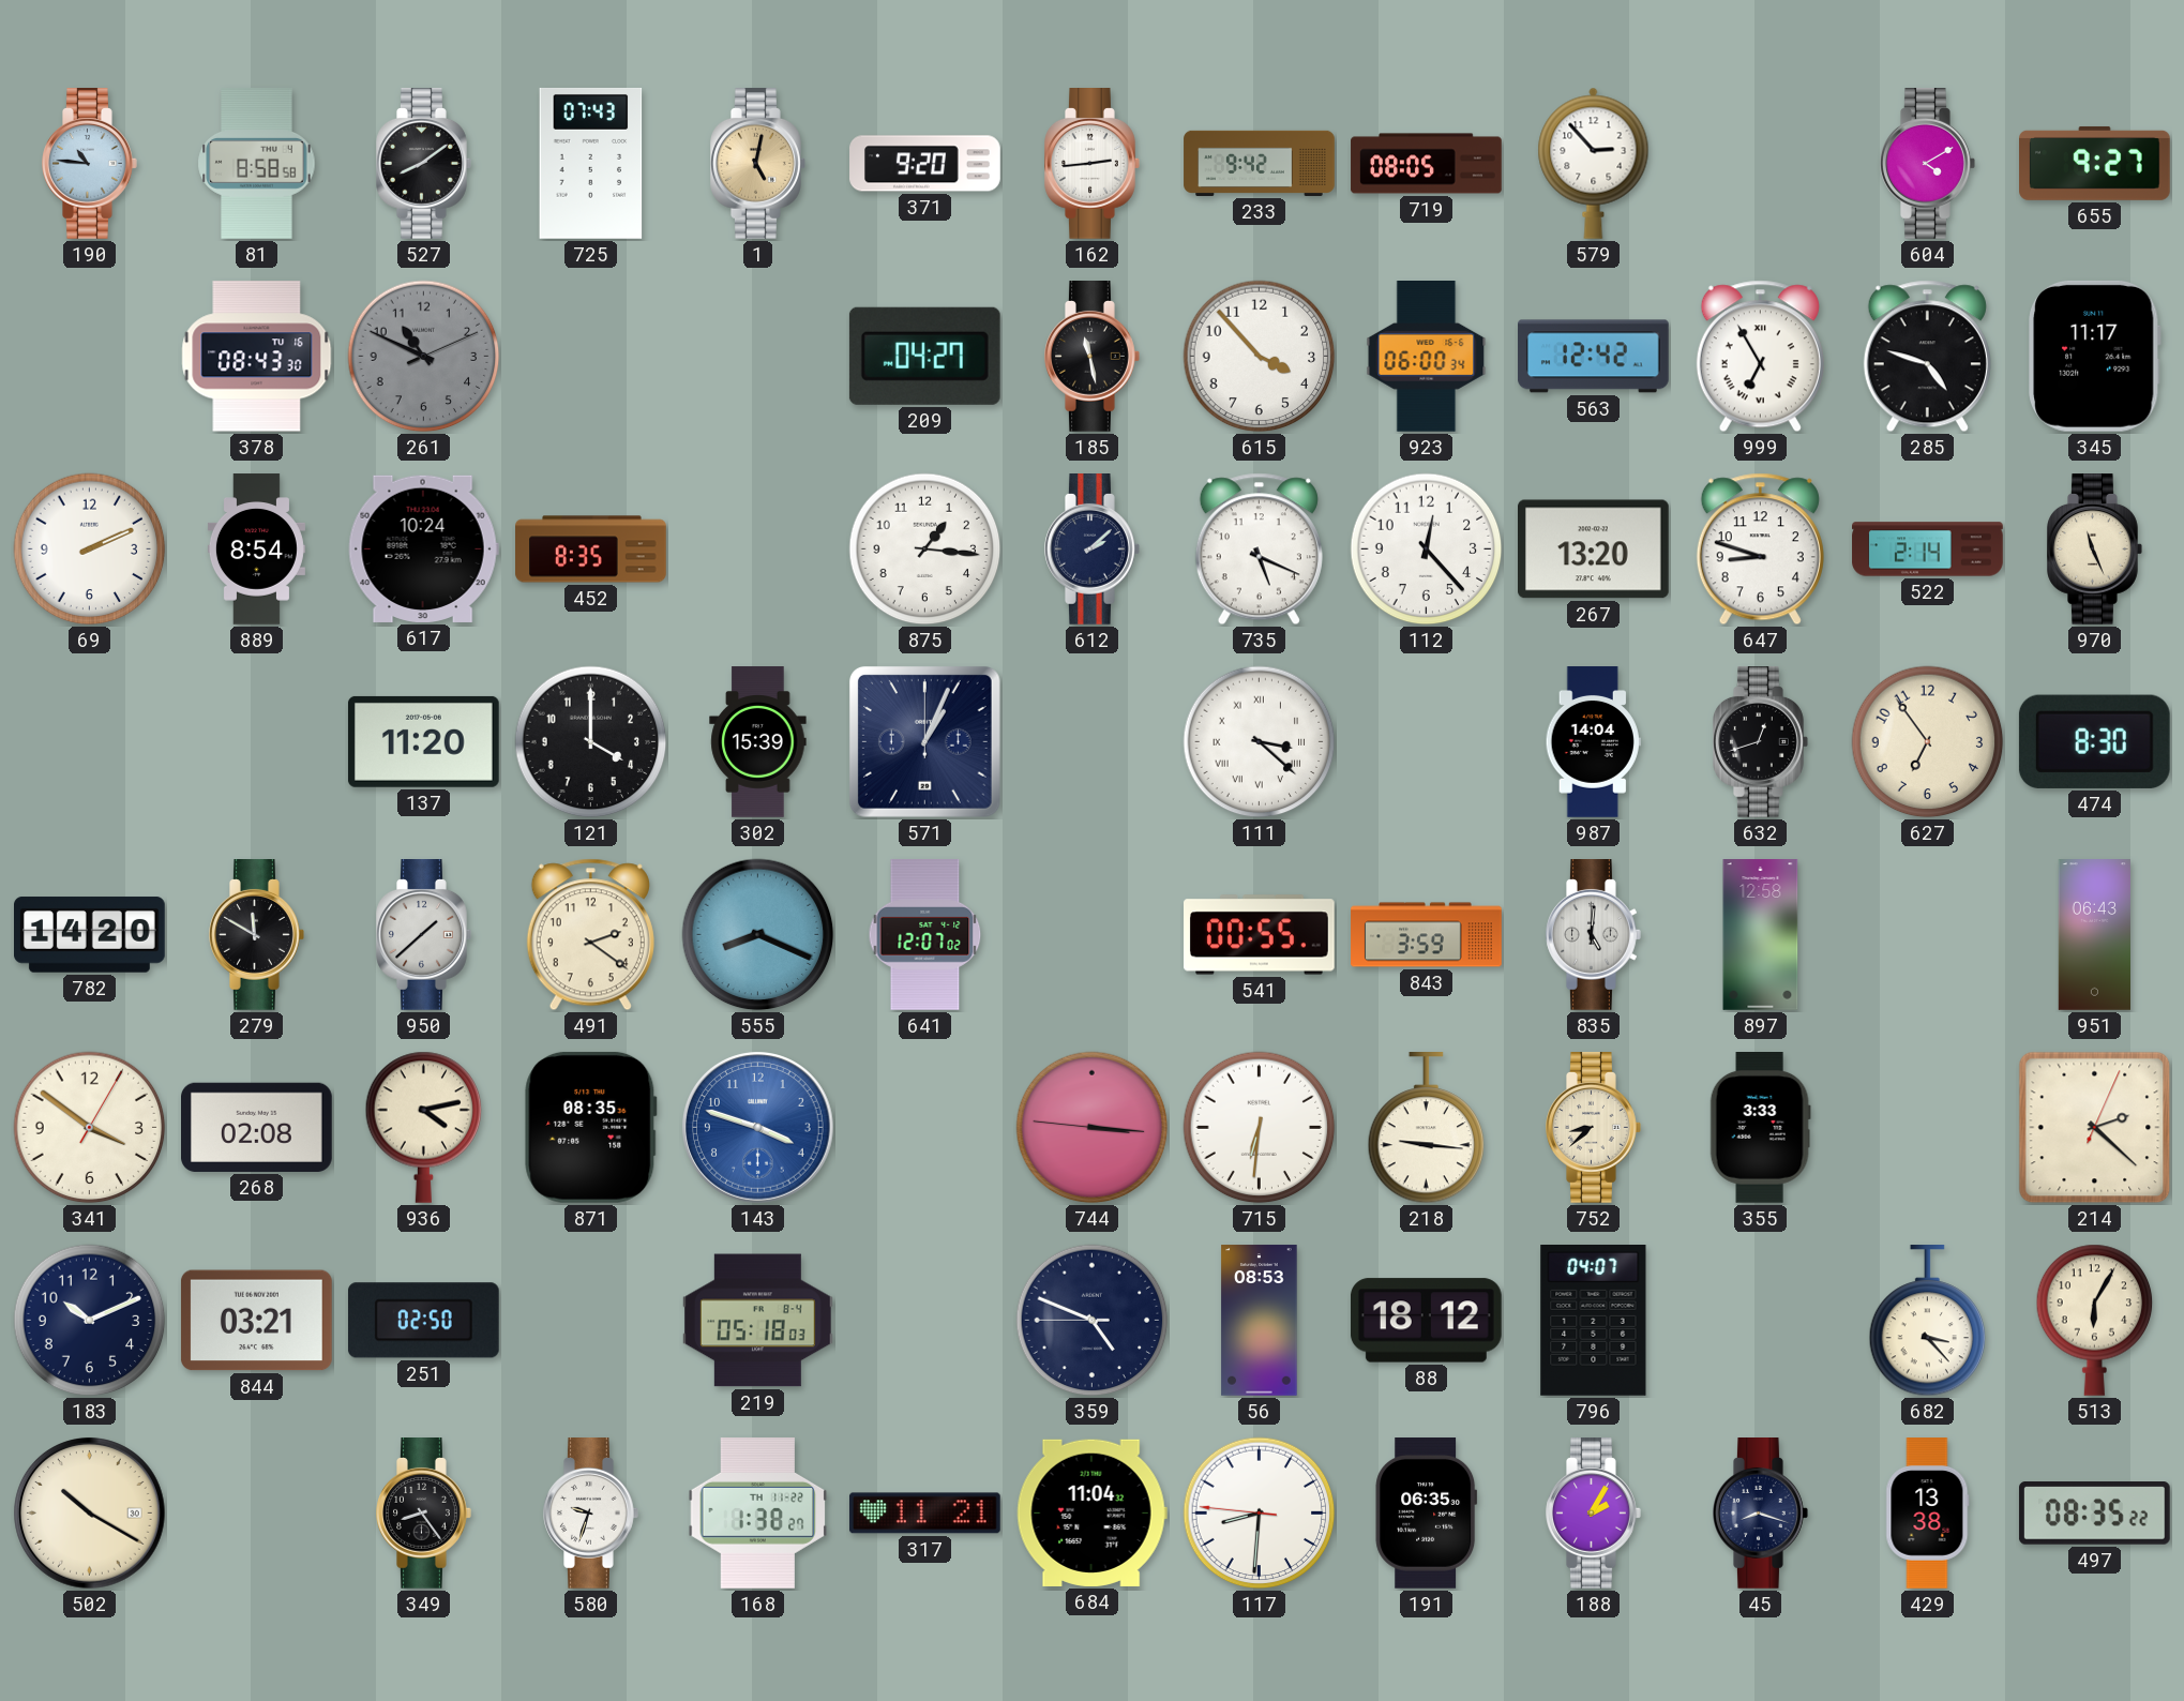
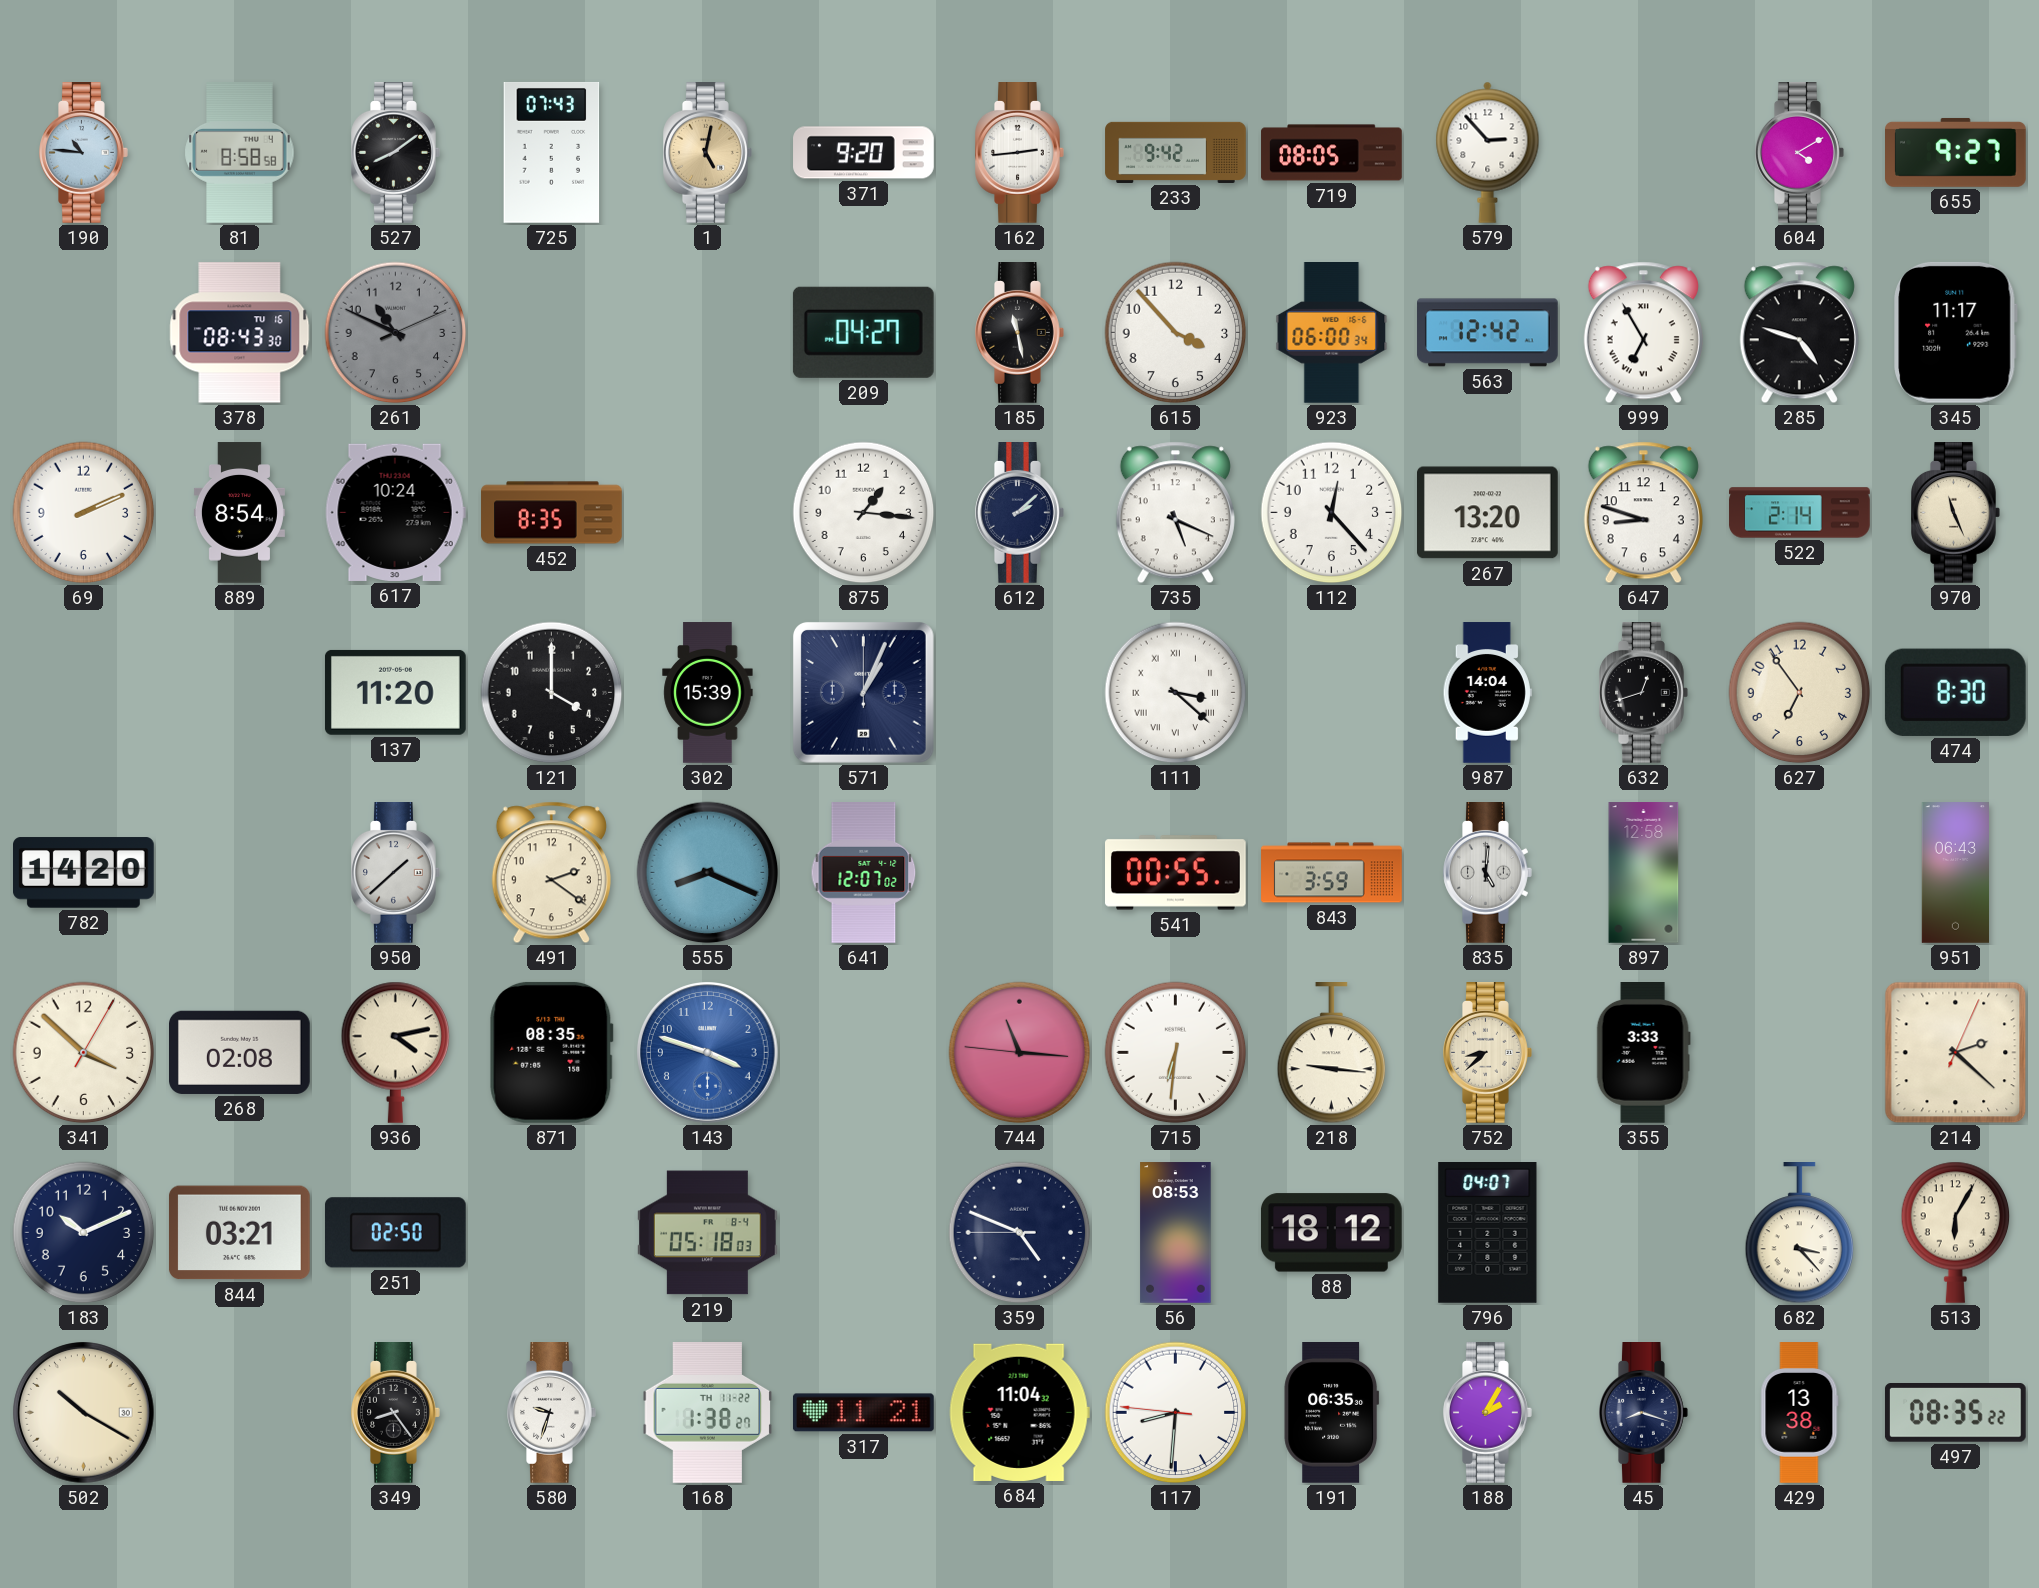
279: 11:50 -> none (257, 935)
341: 3:51 -> 3:52 (84, 1053)
744: 3:15 -> 11:15 (1020, 1053)
